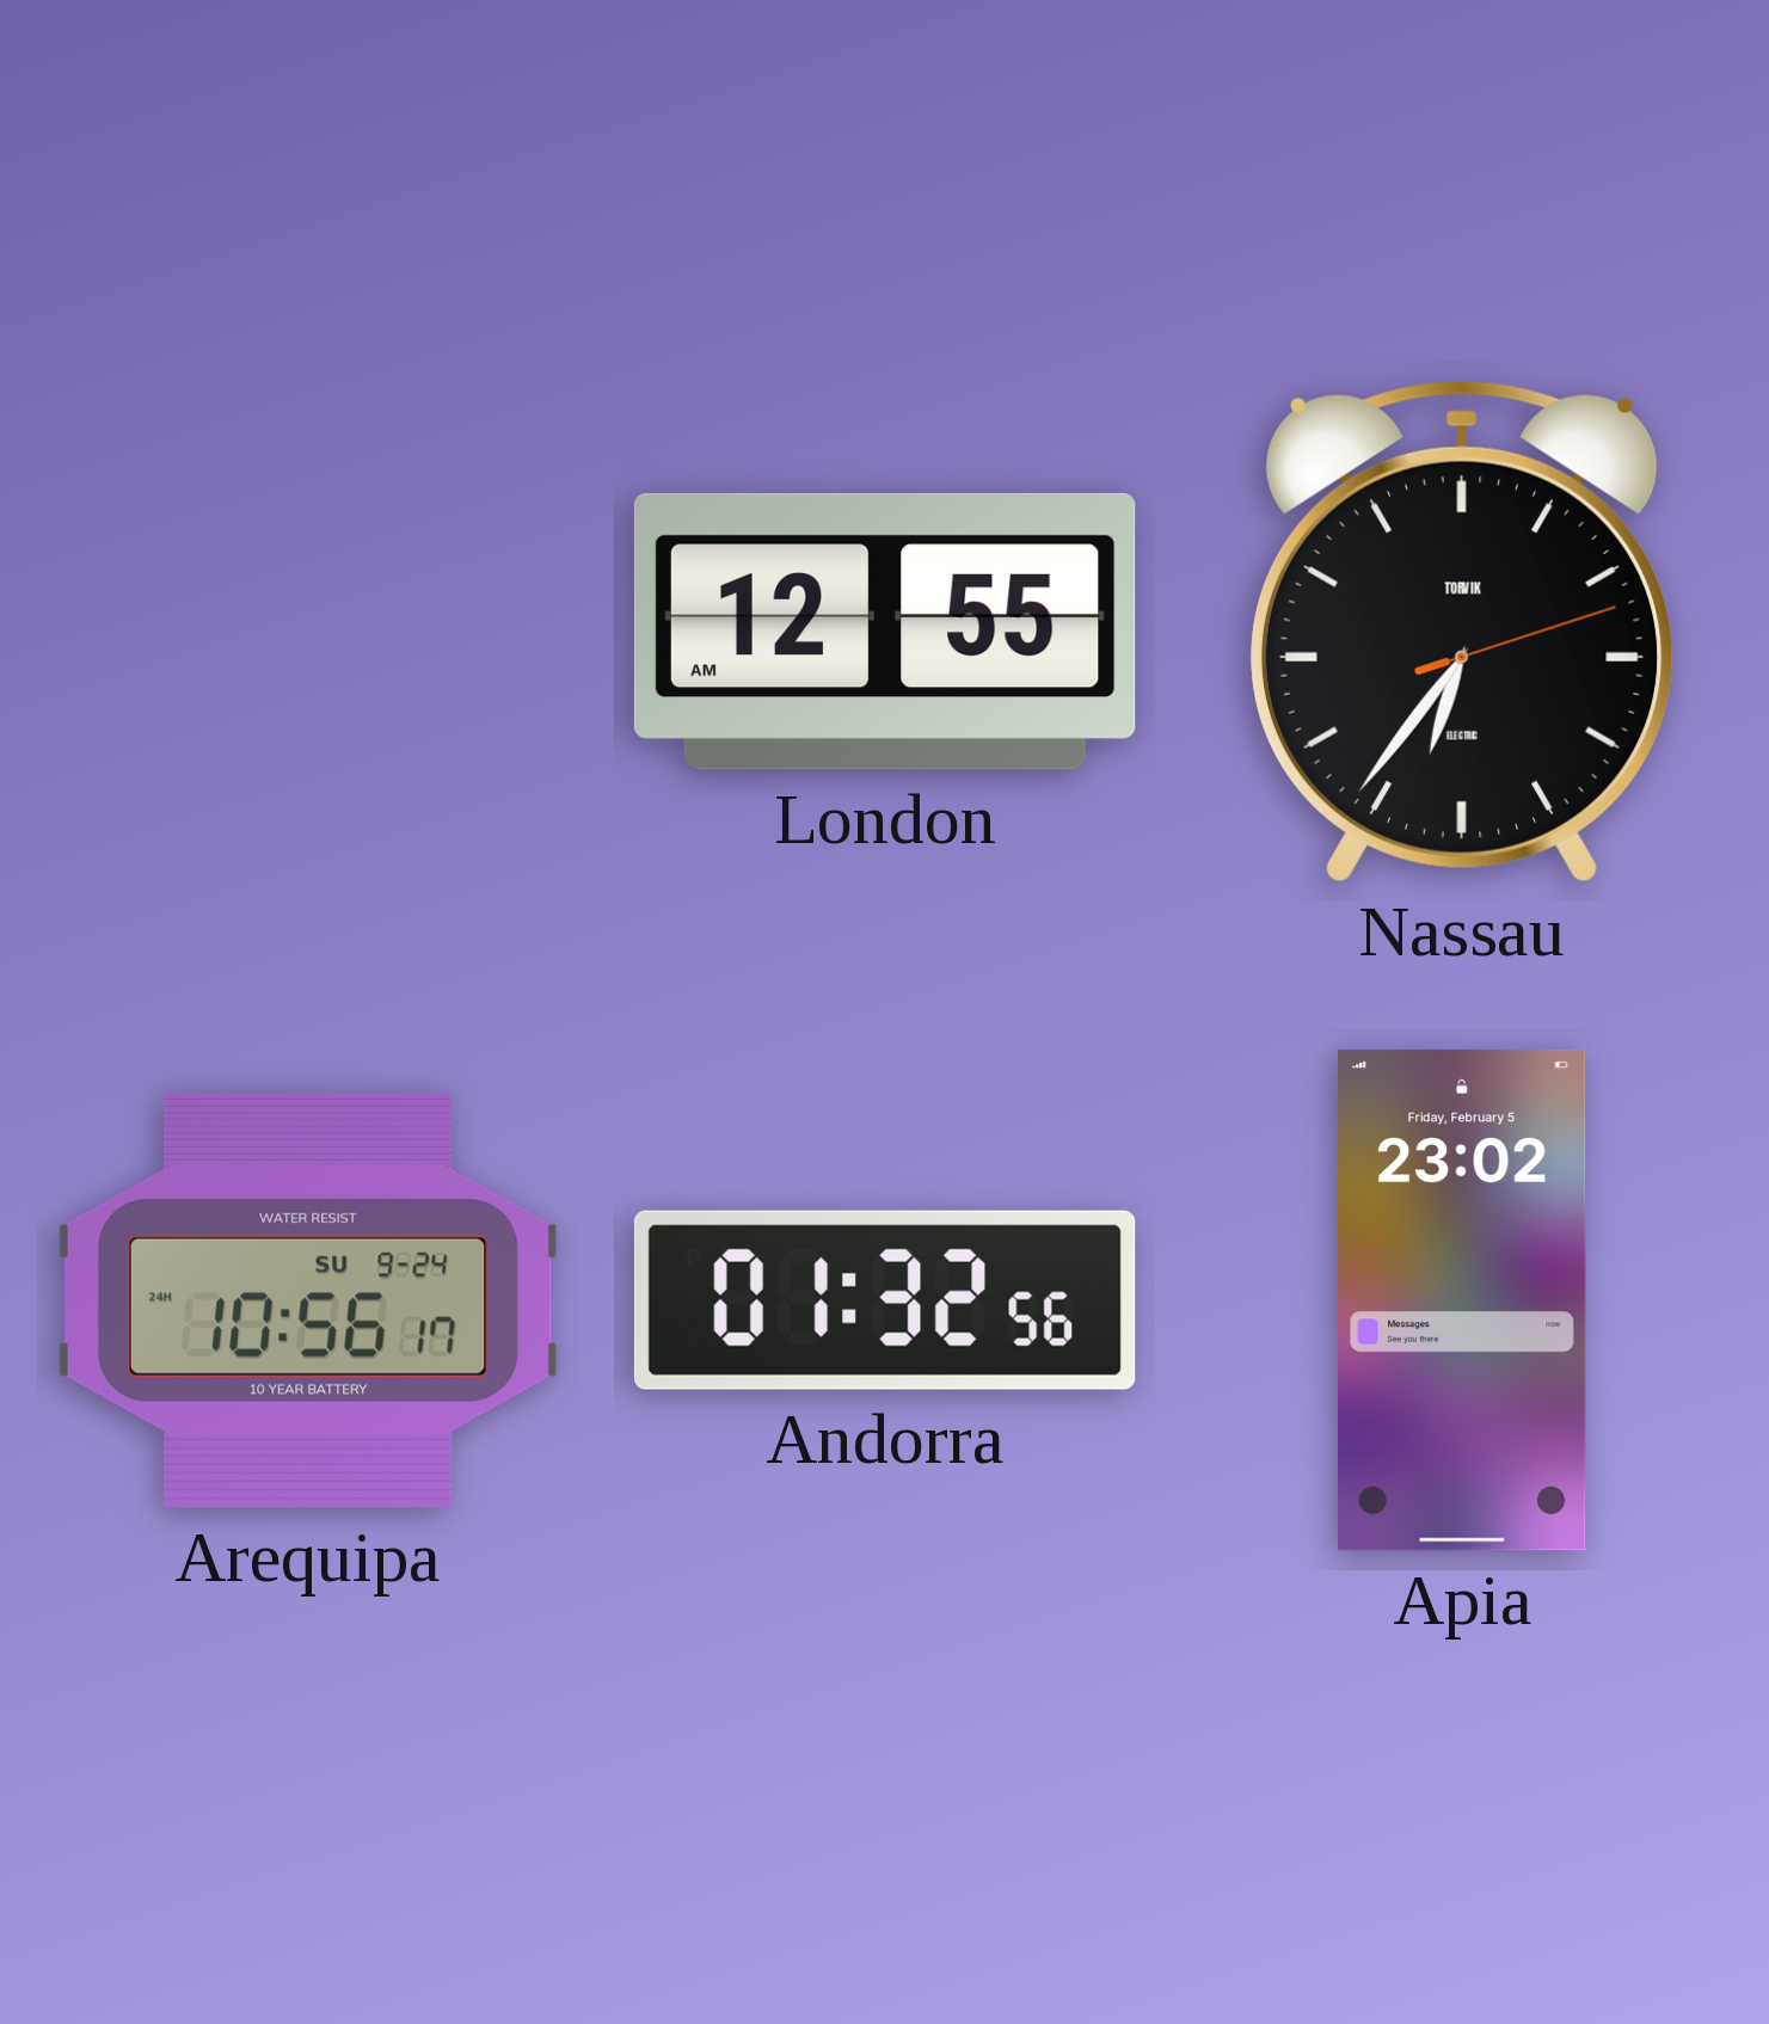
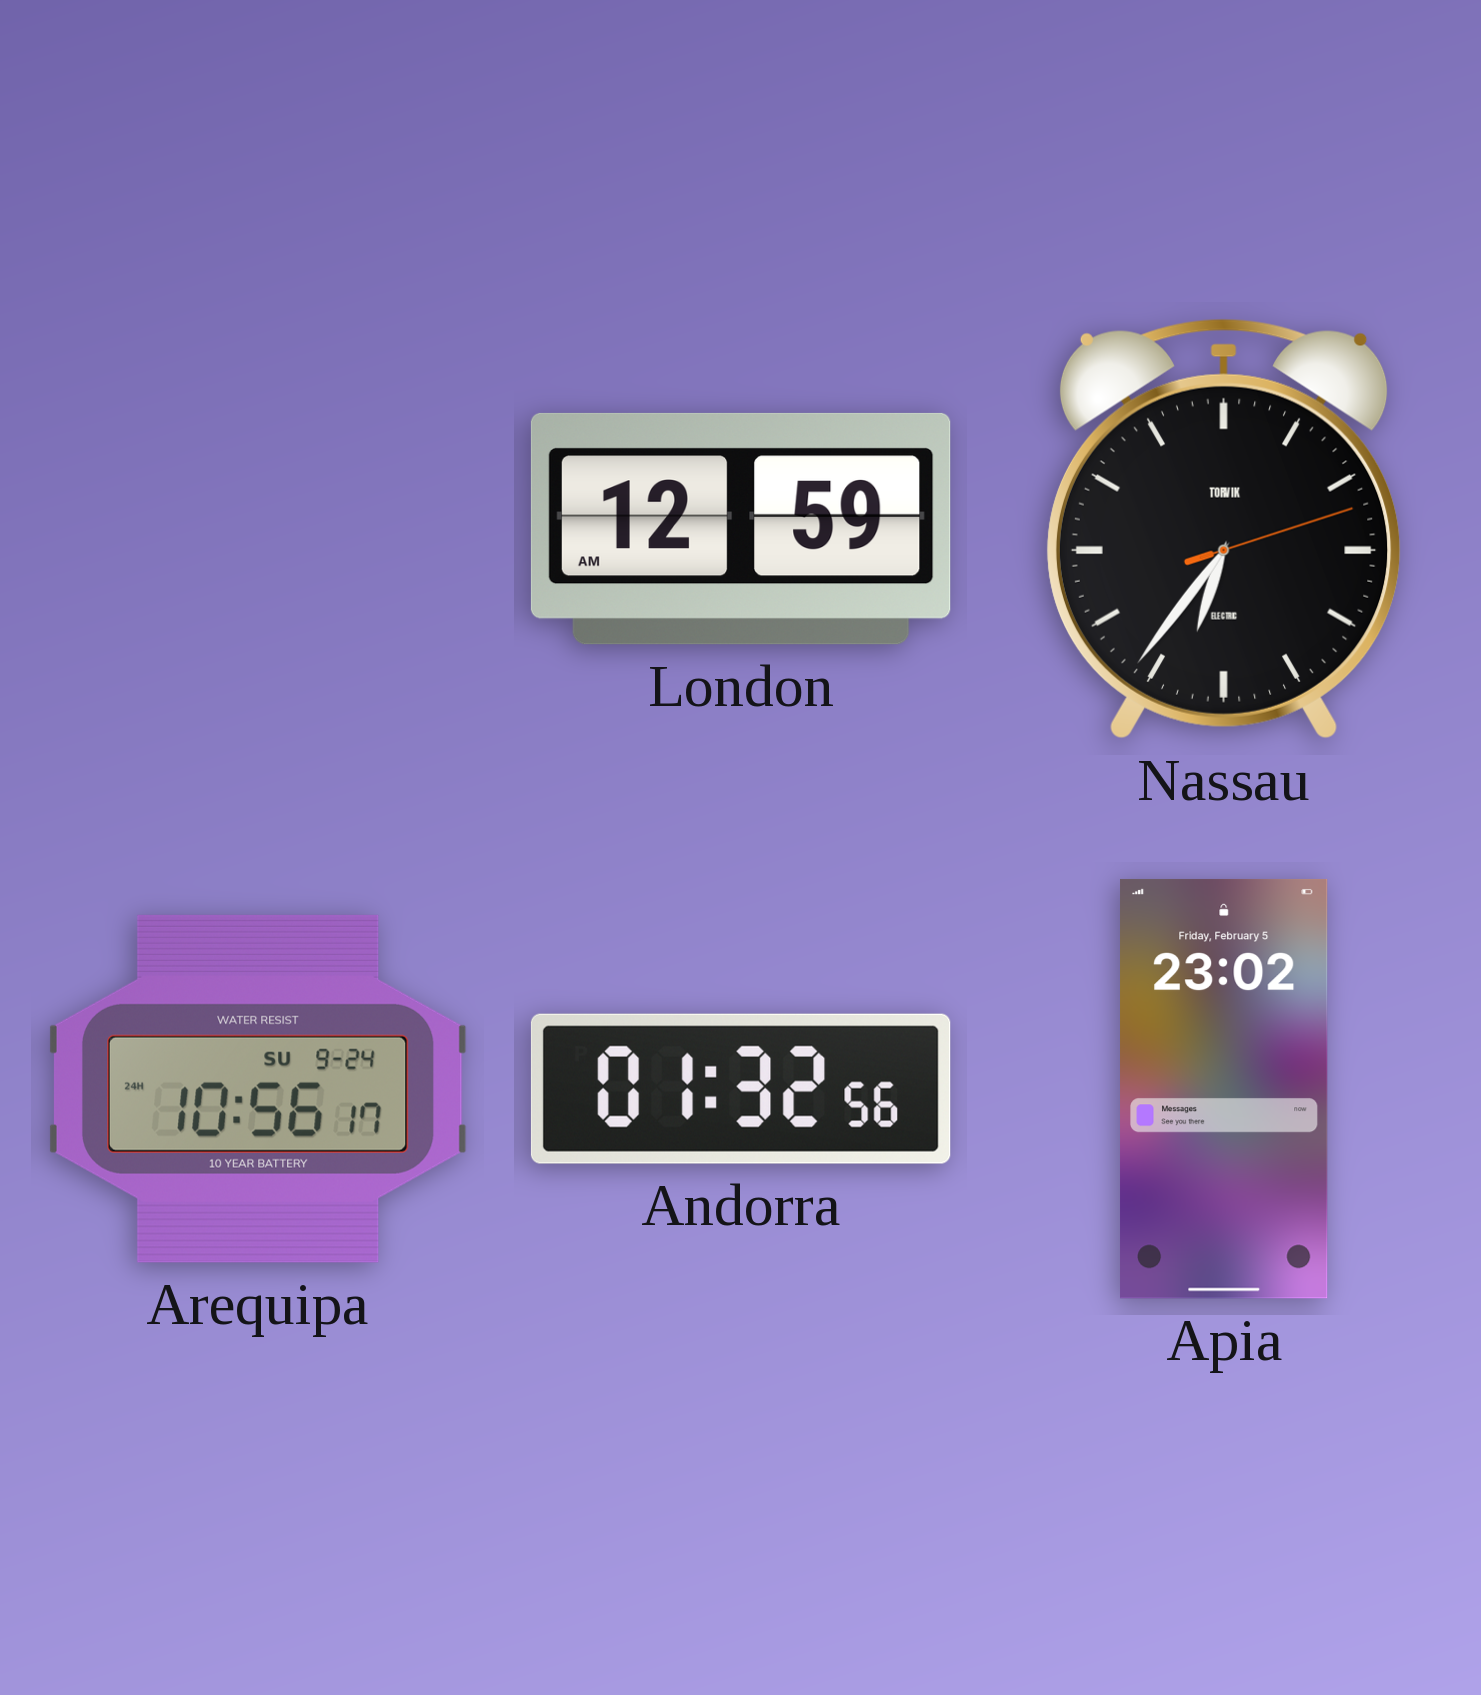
London: 12:55 -> 12:59 (741, 529)
